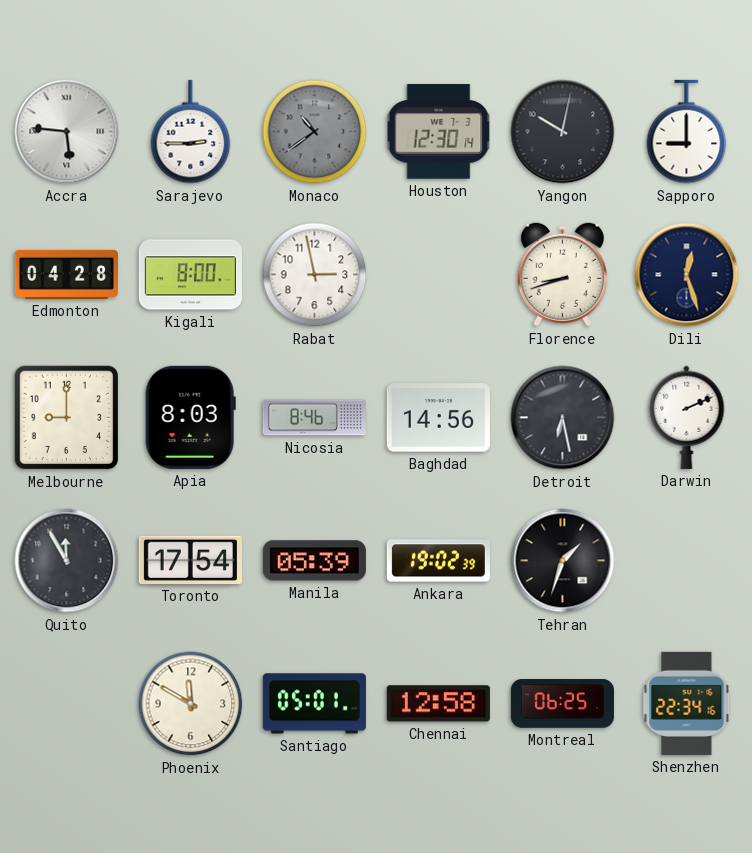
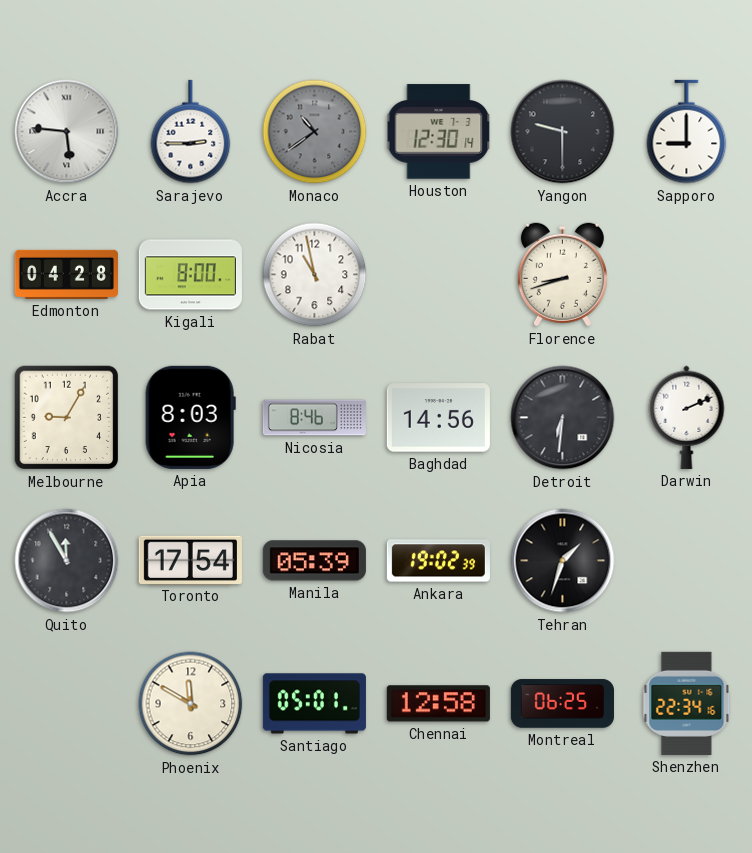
Yangon: 10:02 -> 9:30 (563, 132)
Rabat: 2:58 -> 10:58 (315, 275)
Dili: 12:27 -> none (687, 275)
Melbourne: 9:00 -> 9:05 (67, 418)
Detroit: 6:28 -> 6:31 (563, 418)
